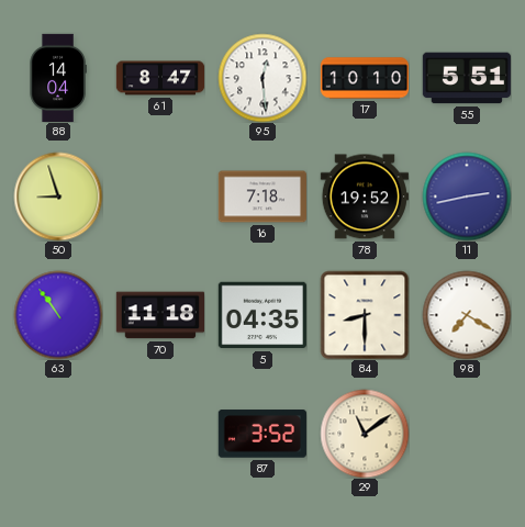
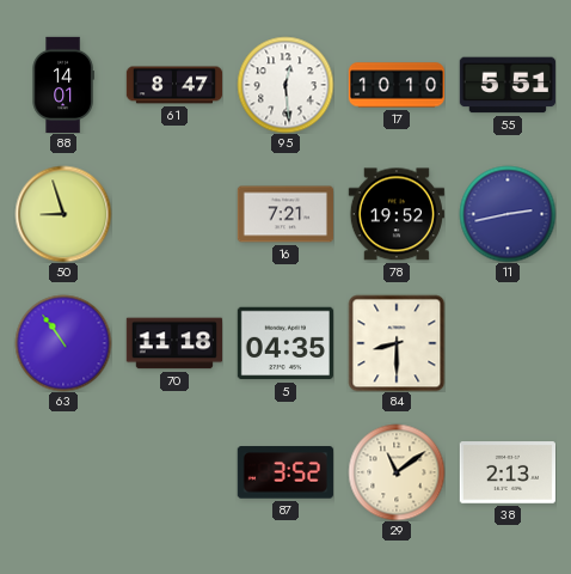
88: 14:04 -> 14:01 (63, 84)
16: 7:18 -> 7:21 (284, 214)
98: 7:20 -> none (467, 315)
38: none -> 2:13 (506, 472)
